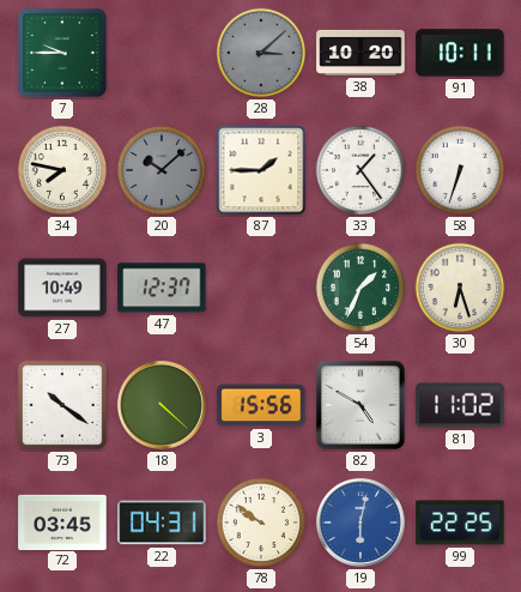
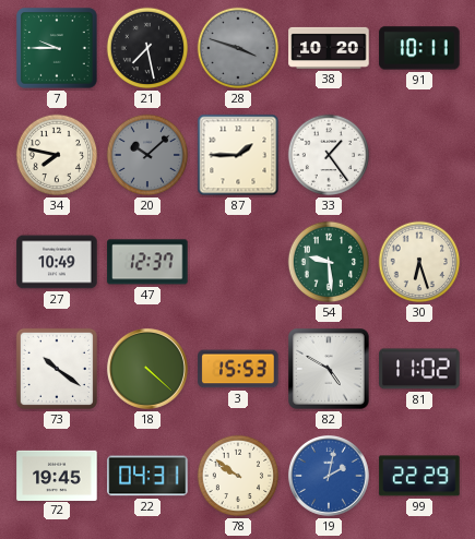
21: none -> 7:28 (147, 48)
28: 3:08 -> 3:48 (238, 48)
58: 6:33 -> none (460, 170)
54: 1:34 -> 9:29 (329, 262)
3: 15:56 -> 15:53 (238, 369)
72: 03:45 -> 19:45 (57, 475)
19: 6:02 -> 2:02 (329, 476)
99: 22:25 -> 22:29 (419, 476)
